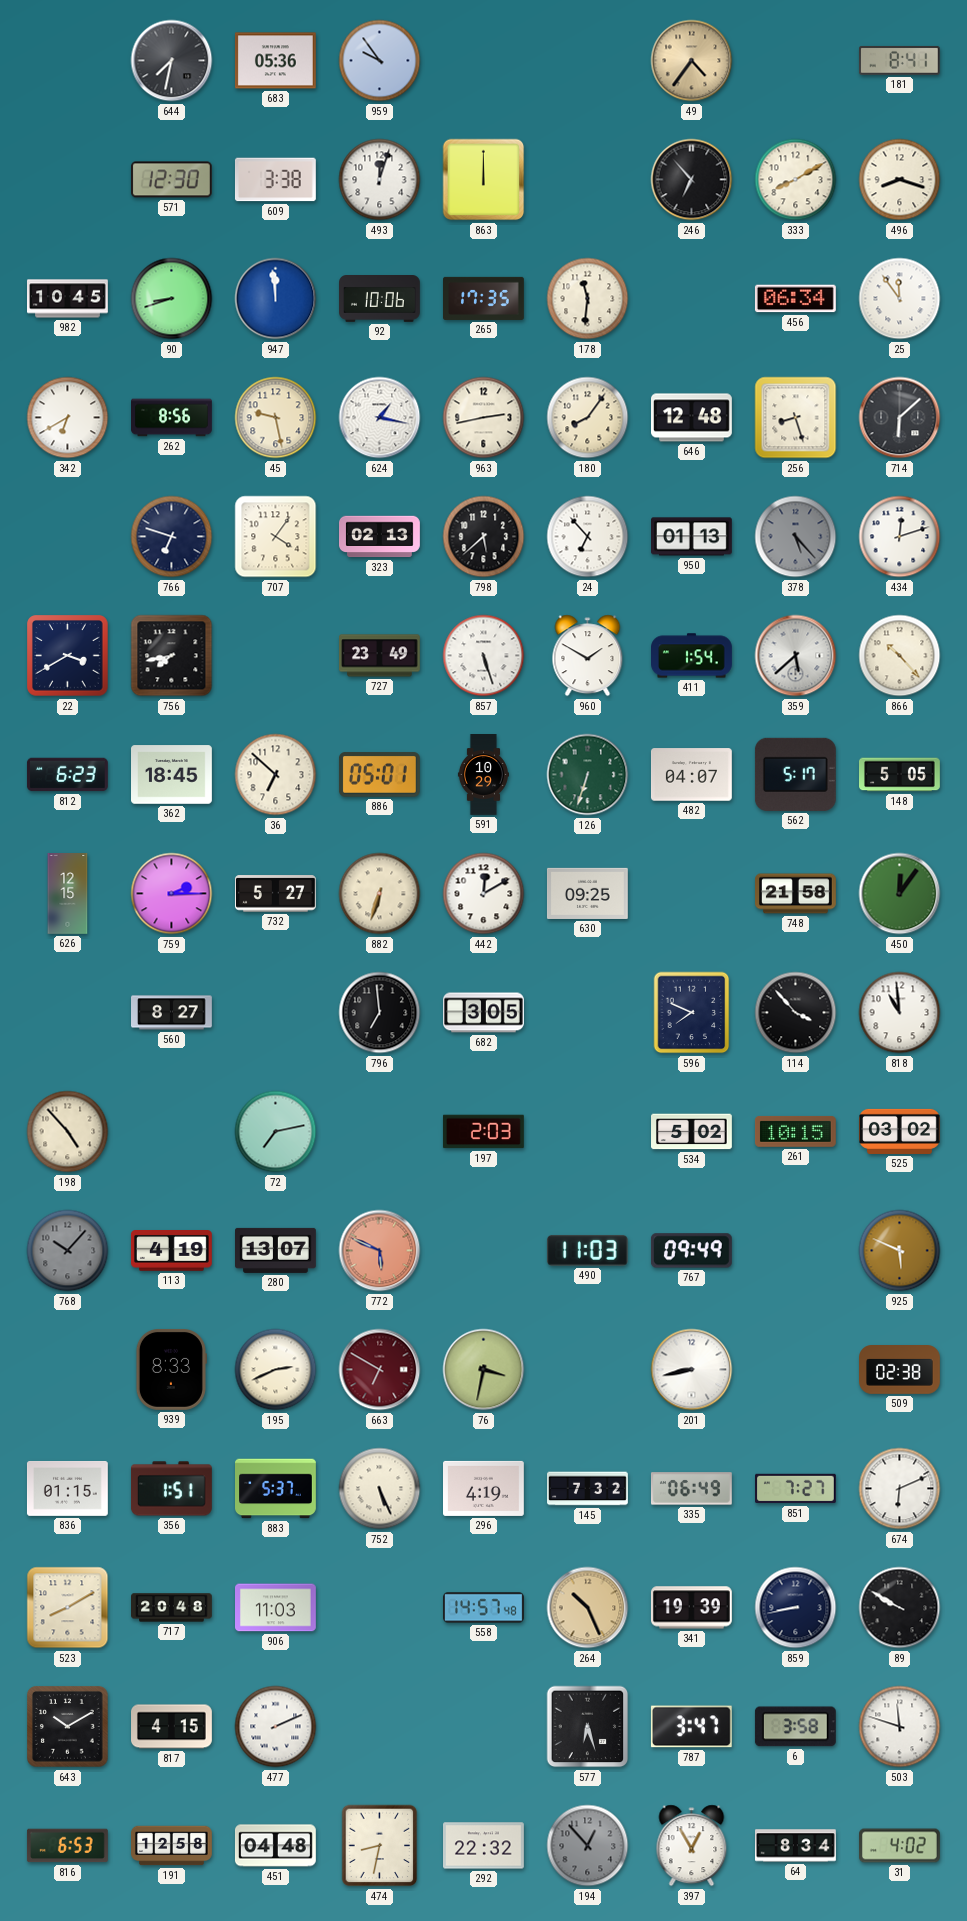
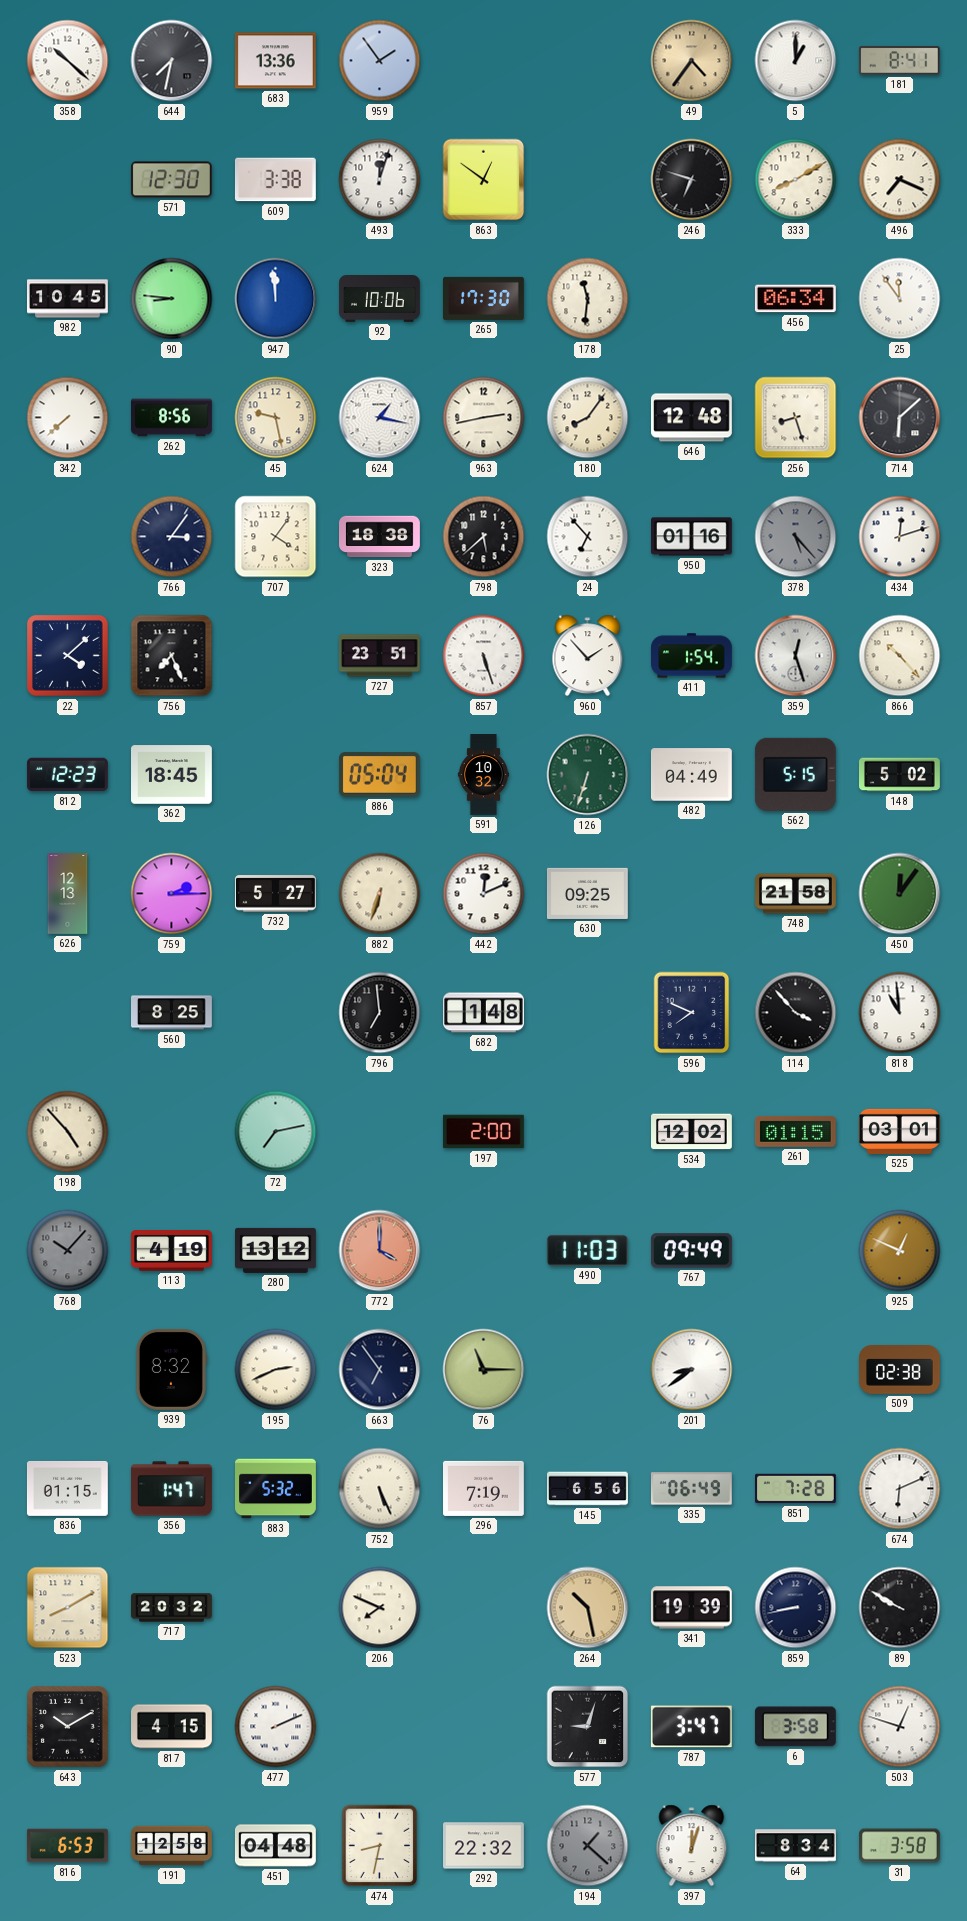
358: none -> 10:22 (68, 61)
683: 05:36 -> 13:36 (275, 61)
959: 9:54 -> 1:54 (380, 61)
5: none -> 1:00 (796, 61)
863: 12:00 -> 12:51 (484, 180)
246: 6:53 -> 6:48 (692, 180)
496: 8:18 -> 7:19 (900, 180)
90: 8:42 -> 8:46 (172, 299)
265: 17:35 -> 17:30 (484, 298)
342: 6:40 -> 7:38 (68, 418)
766: 6:48 -> 3:06 (172, 537)
323: 02:13 -> 18:38 (380, 537)
950: 01:13 -> 01:16 (692, 537)
22: 3:40 -> 4:08 (68, 656)
756: 7:43 -> 7:26 (172, 656)
727: 23:49 -> 23:51 (380, 656)
960: 1:50 -> 1:53 (588, 656)
359: 5:38 -> 12:27 (796, 656)
812: 6:23 -> 12:23 (67, 775)
36: 6:52 -> none (276, 775)
886: 05:01 -> 05:04 (379, 775)
591: 10:29 -> 10:32 (483, 775)
482: 04:07 -> 04:49 (691, 775)
562: 5:17 -> 5:15 (795, 774)
148: 5:05 -> 5:02 (900, 775)
626: 12:15 -> 12:13 (68, 894)
442: 12:10 -> 12:11 (484, 894)
560: 8:27 -> 8:25 (172, 1013)
682: 3:05 -> 1:48 (484, 1013)
197: 2:03 -> 2:00 (484, 1132)
534: 5:02 -> 12:02 (692, 1132)
261: 10:15 -> 01:15 (795, 1131)
525: 03:02 -> 03:01 (900, 1131)
280: 13:07 -> 13:12 (276, 1250)
772: 5:49 -> 4:00 (380, 1251)
925: 5:49 -> 12:49 (900, 1251)
939: 8:33 -> 8:32 (171, 1370)
663: 6:50 -> 6:54 (380, 1370)
663 dial: burgundy -> navy (380, 1370)
76: 3:32 -> 11:15 (484, 1370)
201: 8:43 -> 8:39 (692, 1370)
356: 1:51 -> 1:47 (171, 1489)
883: 5:37 -> 5:32 (276, 1489)
296: 4:19 -> 7:19 (484, 1488)
145: 7:32 -> 6:56 (588, 1489)
851: 7:27 -> 7:28 (796, 1489)
717: 20:48 -> 20:32 (172, 1608)
906: 11:03 -> none (276, 1608)
206: none -> 7:49 (380, 1608)
558: 14:57 -> none (484, 1608)
264: 10:26 -> 10:28 (588, 1608)
577: 6:27 -> 9:03 (588, 1727)
503: 11:48 -> 12:48 (900, 1727)
194: 12:53 -> 1:22 (588, 1846)
397: 12:55 -> 12:03 (692, 1846)
31: 4:02 -> 3:58 (900, 1846)
